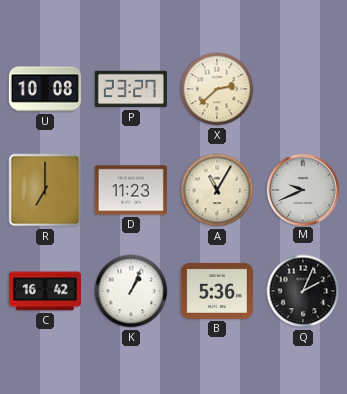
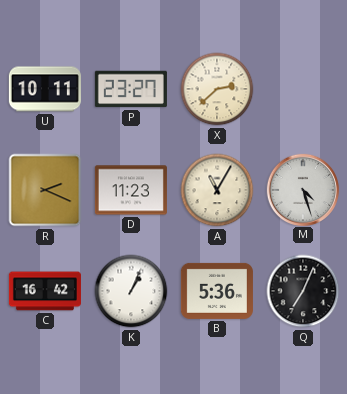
U: 10:08 -> 10:11 (45, 89)
R: 7:00 -> 2:19 (45, 190)
M: 9:41 -> 4:27 (302, 189)
Q: 2:04 -> 7:04 (303, 291)
